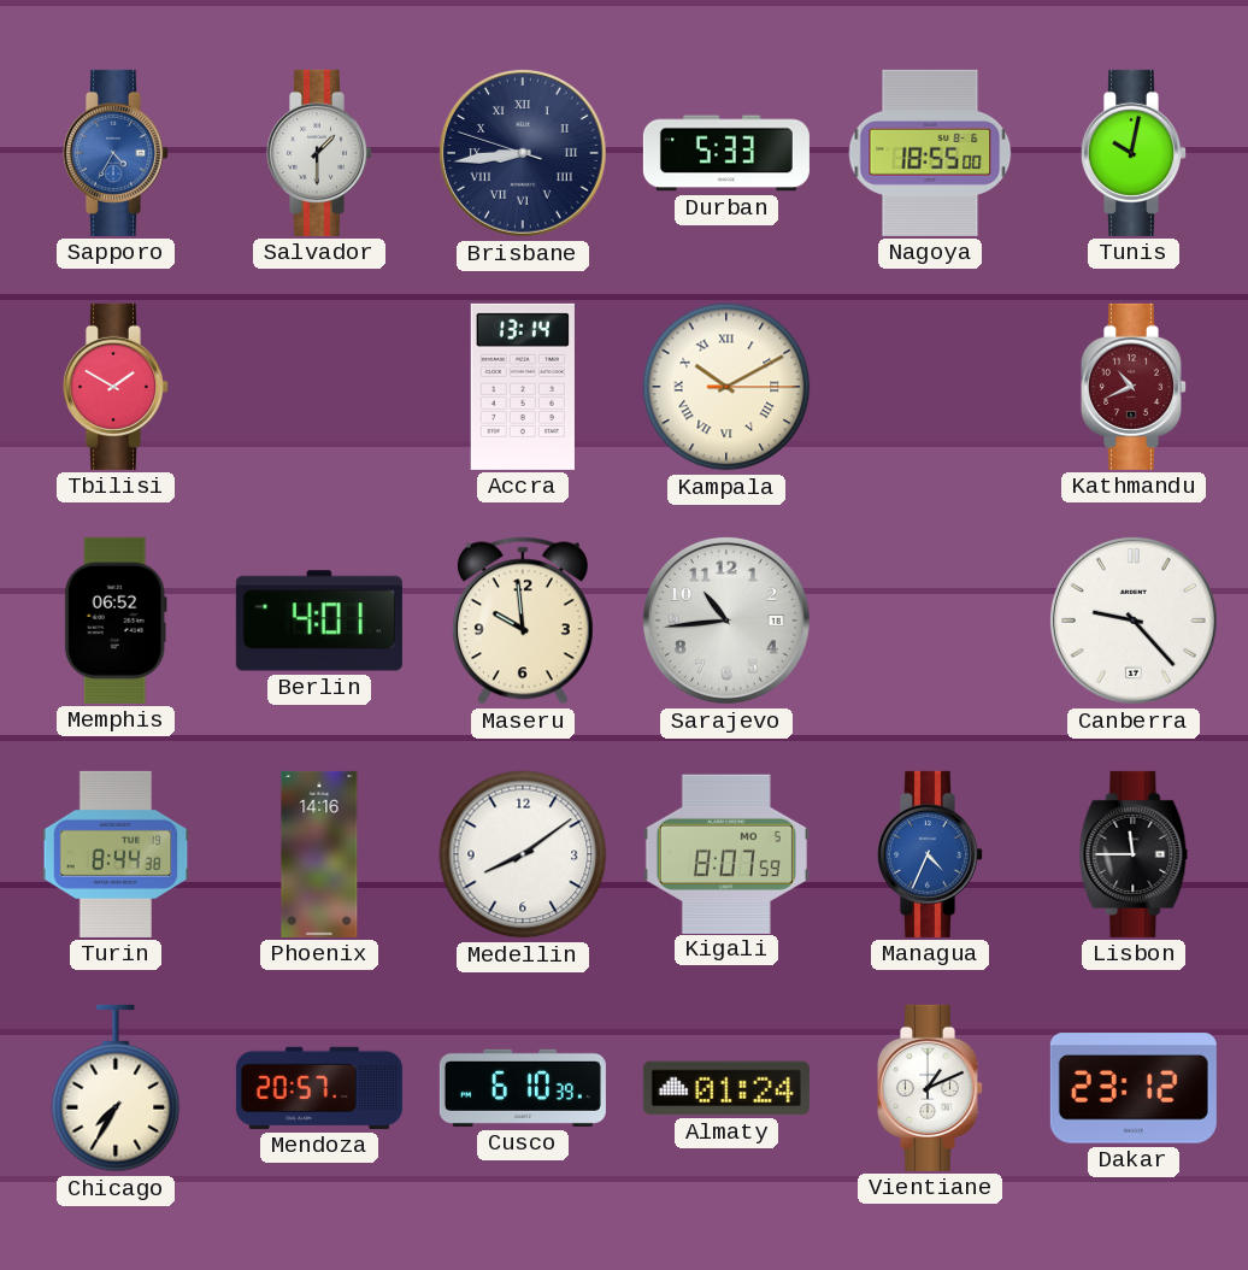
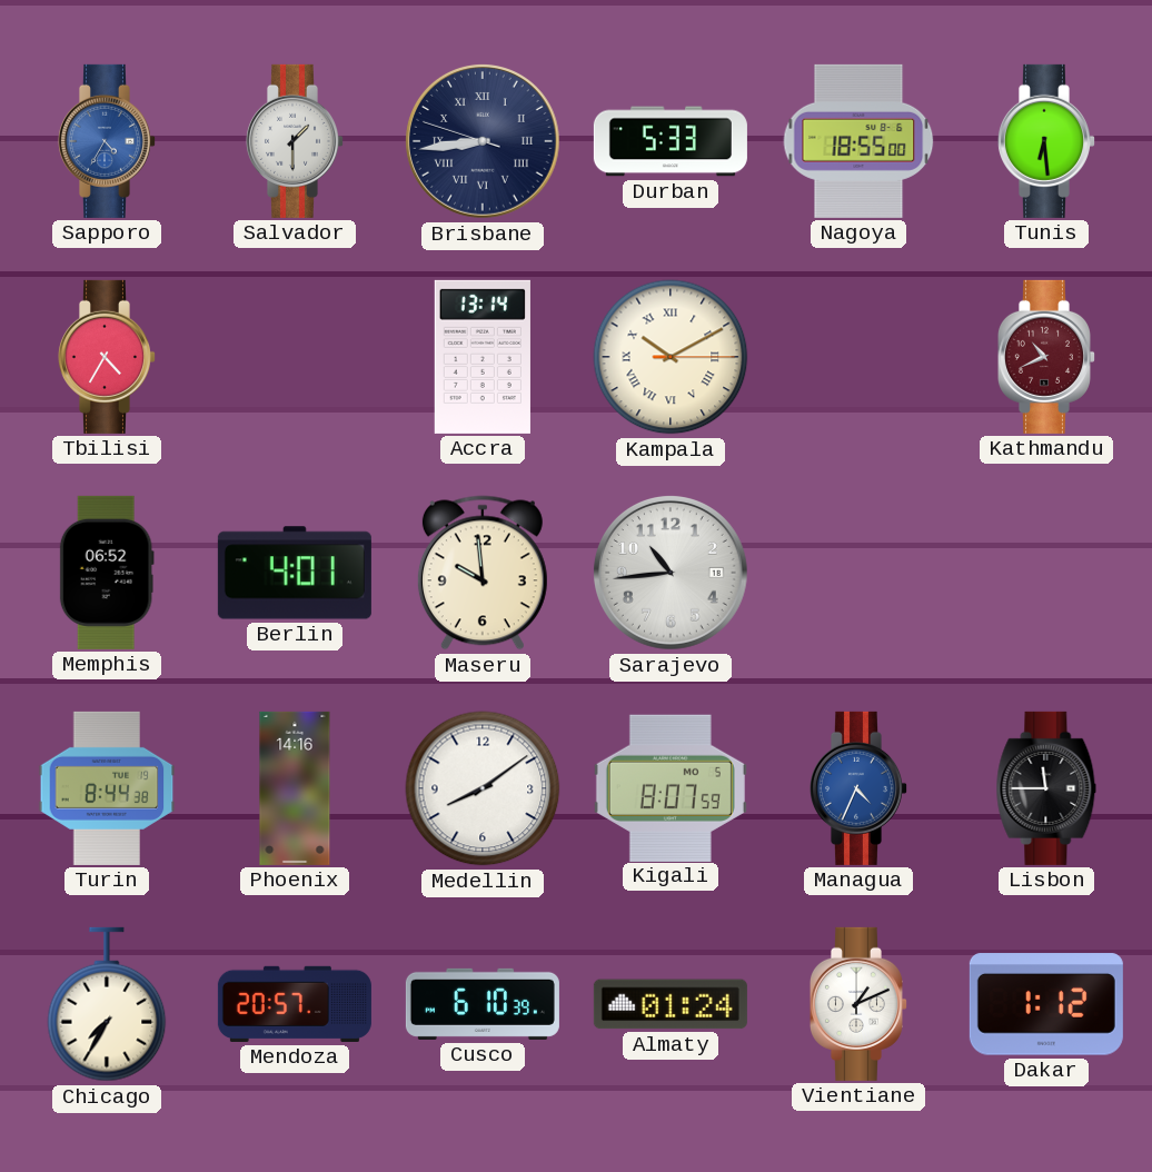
Tunis: 10:02 -> 6:29 (1045, 141)
Tbilisi: 1:50 -> 4:35 (106, 357)
Canberra: 9:23 -> none (1134, 621)
Dakar: 23:12 -> 1:12 (1046, 1004)
